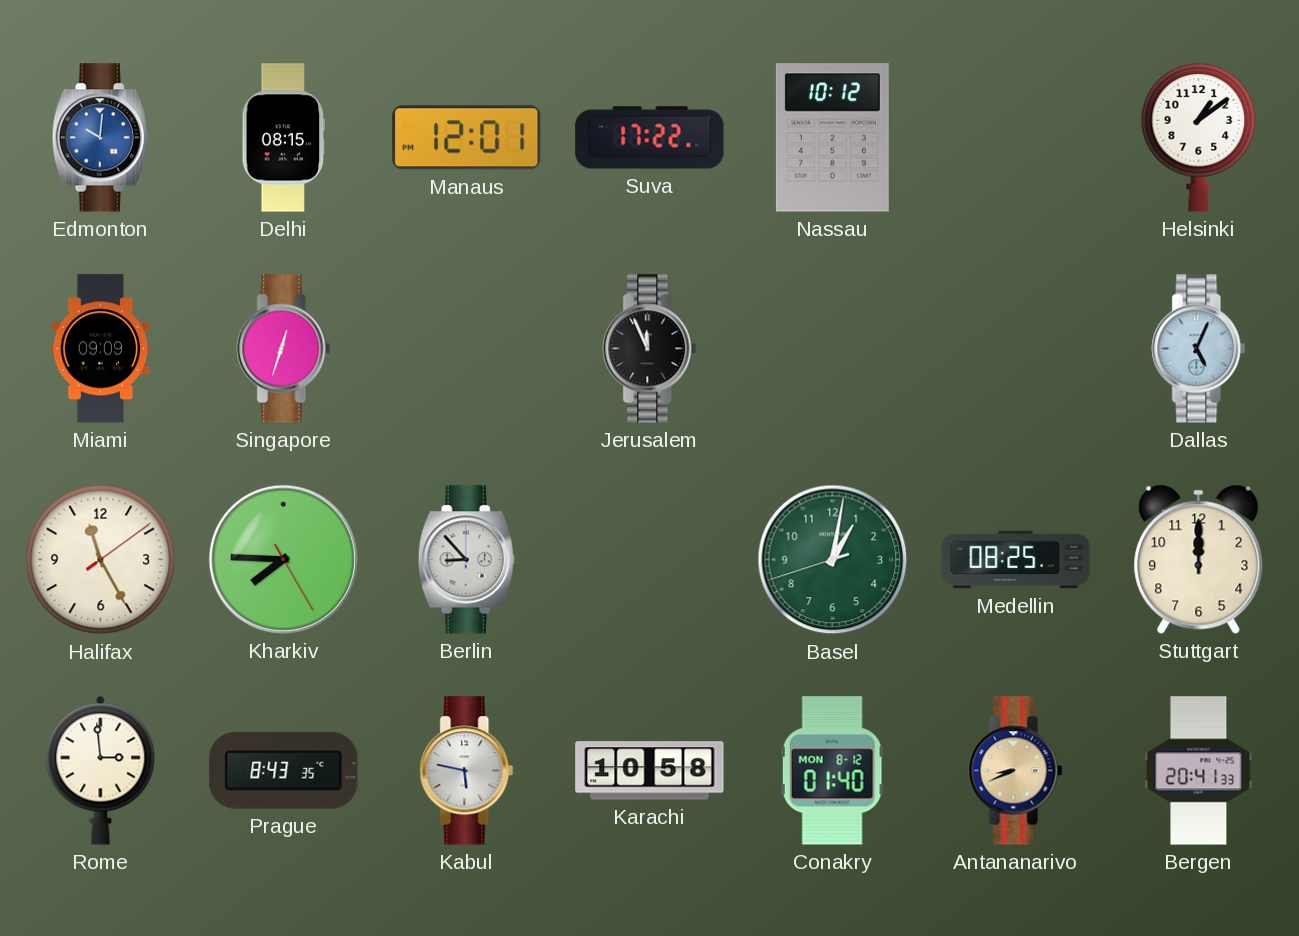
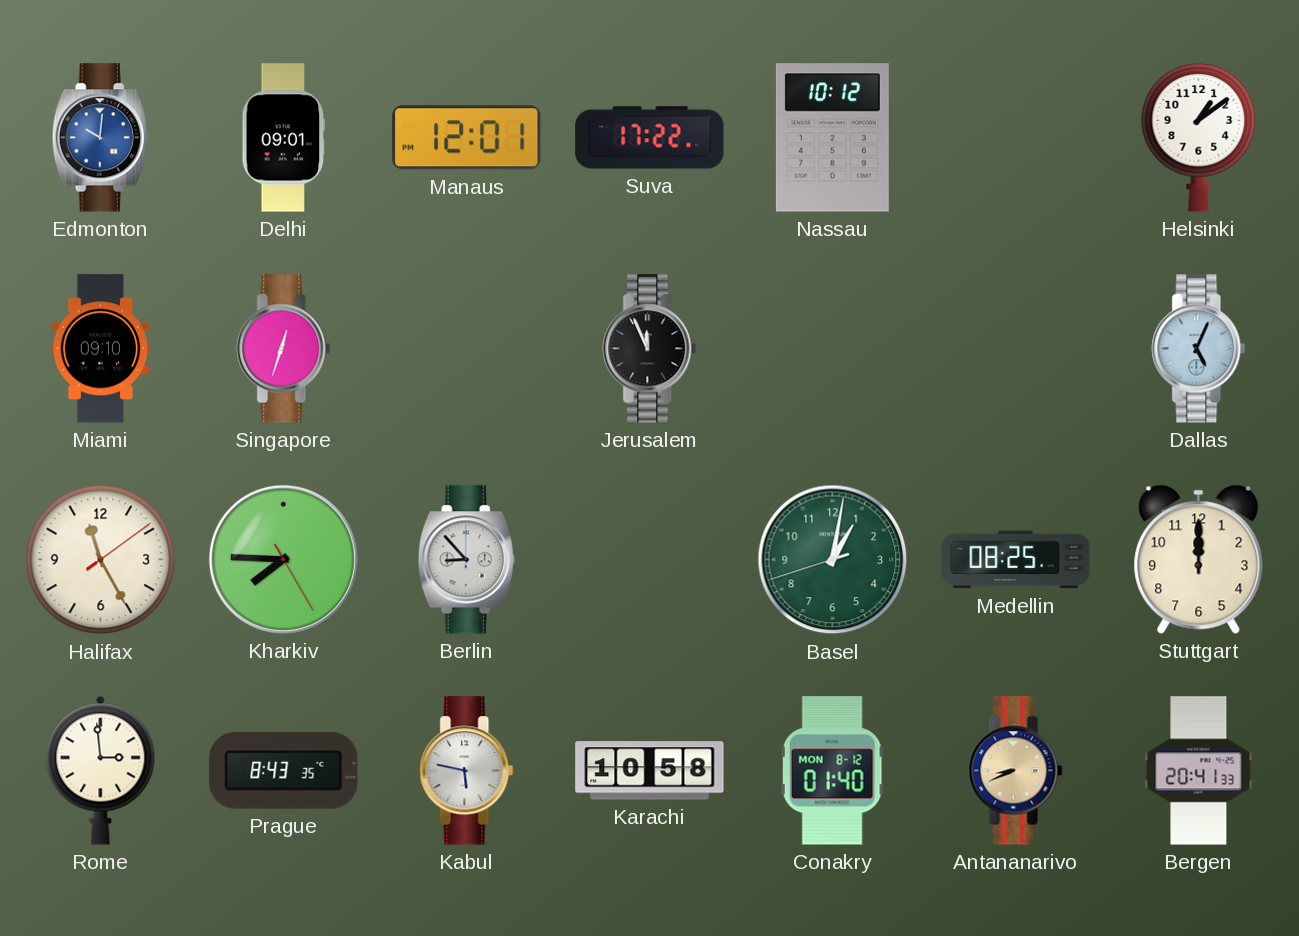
Delhi: 08:15 -> 09:01 (284, 138)
Miami: 09:09 -> 09:10 (101, 349)
